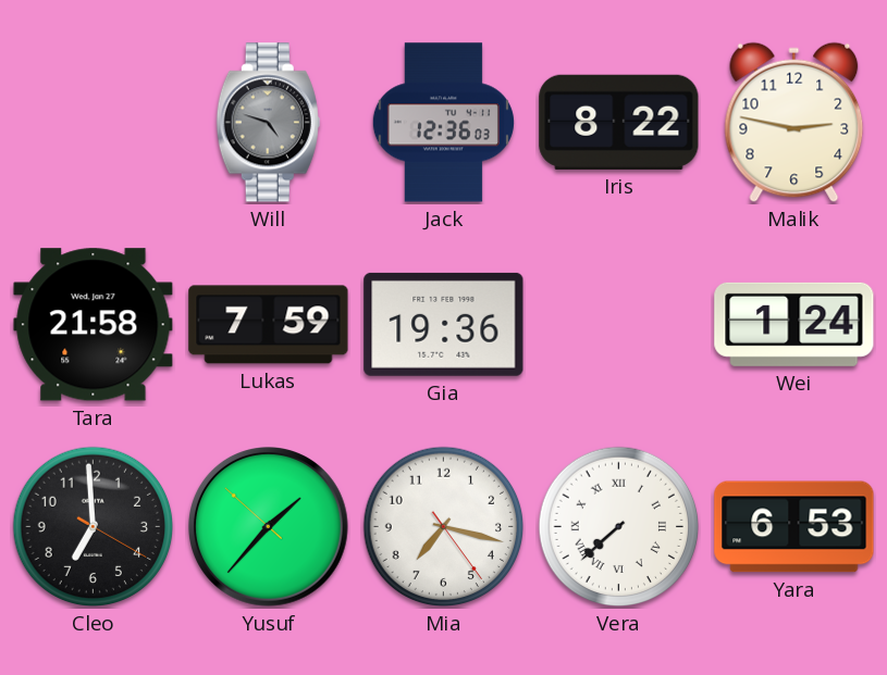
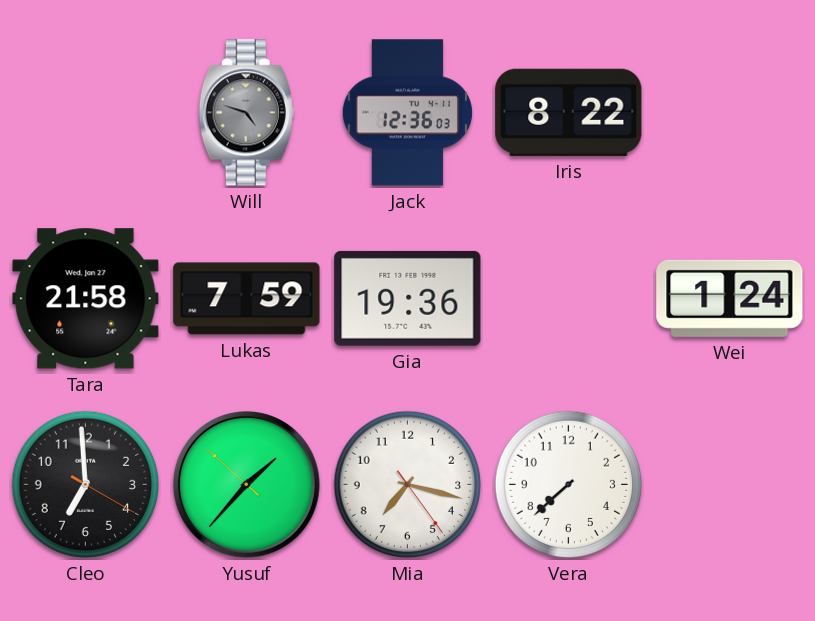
Malik: 2:47 -> none (794, 123)
Vera numerals: Roman -> Arabic (569, 485)
Yara: 6:53 -> none (794, 527)
